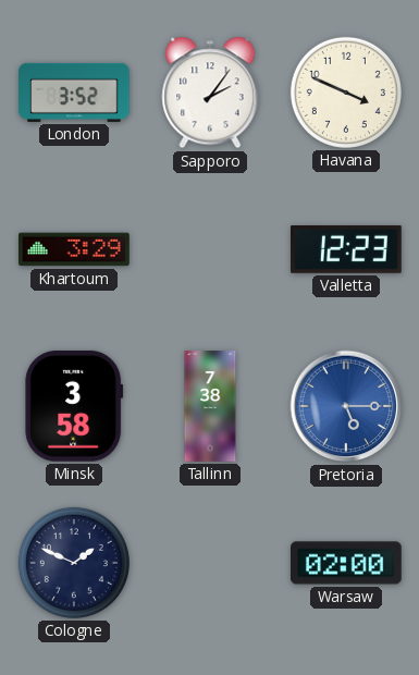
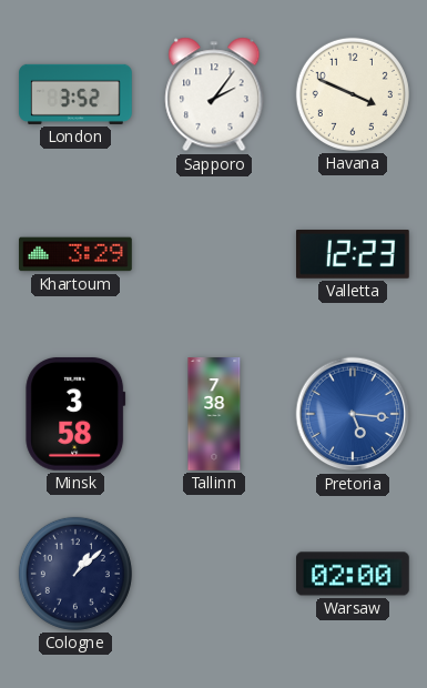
Pretoria: 5:15 -> 5:16 (353, 414)
Cologne: 1:49 -> 1:08 (75, 574)
